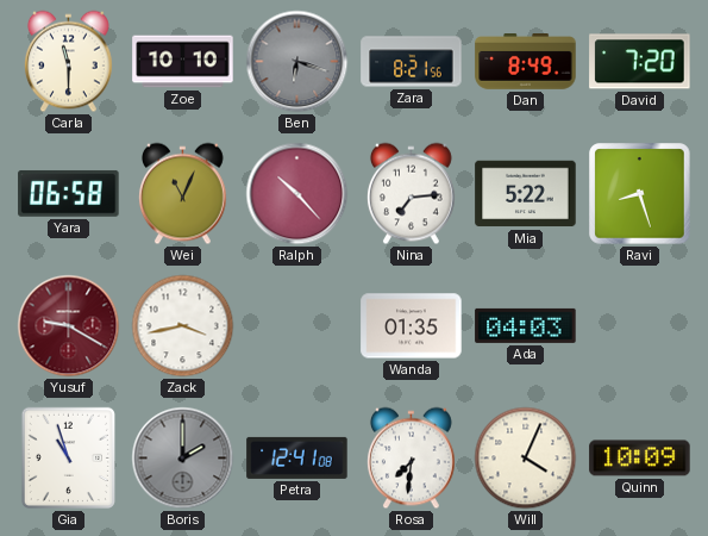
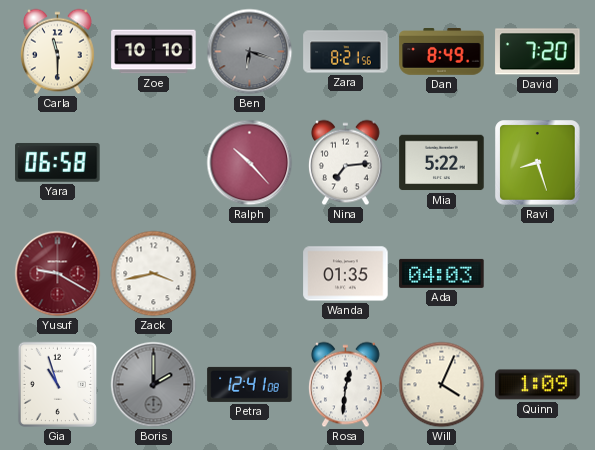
Wei: 11:04 -> none (182, 194)
Rosa: 7:31 -> 12:31 (345, 385)
Quinn: 10:09 -> 1:09 (538, 385)
